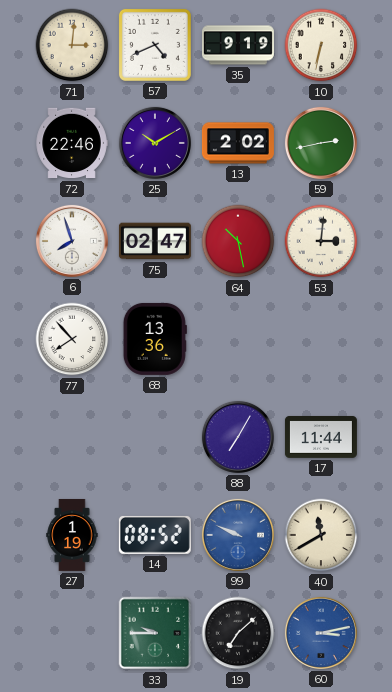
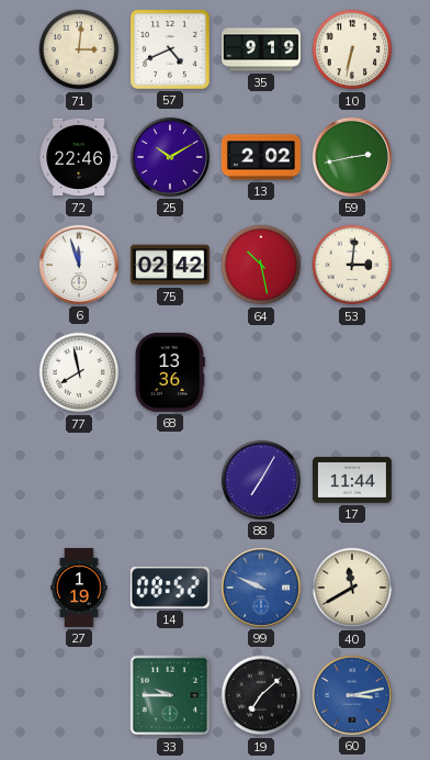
6: 7:57 -> 11:57 (79, 265)
75: 02:47 -> 02:42 (170, 265)
77: 7:53 -> 7:58 (79, 372)
